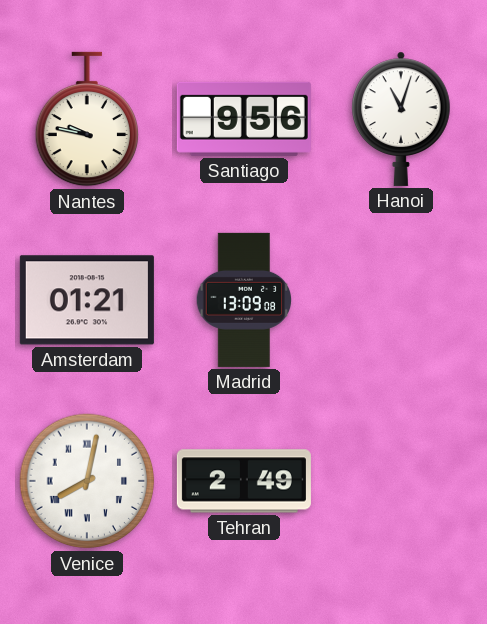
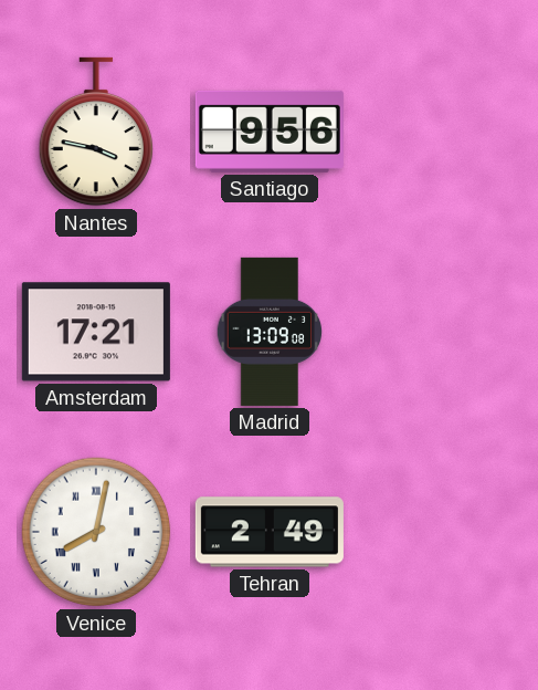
Nantes: 9:47 -> 3:47 (95, 132)
Hanoi: 11:03 -> none (402, 119)
Amsterdam: 01:21 -> 17:21 (96, 332)
